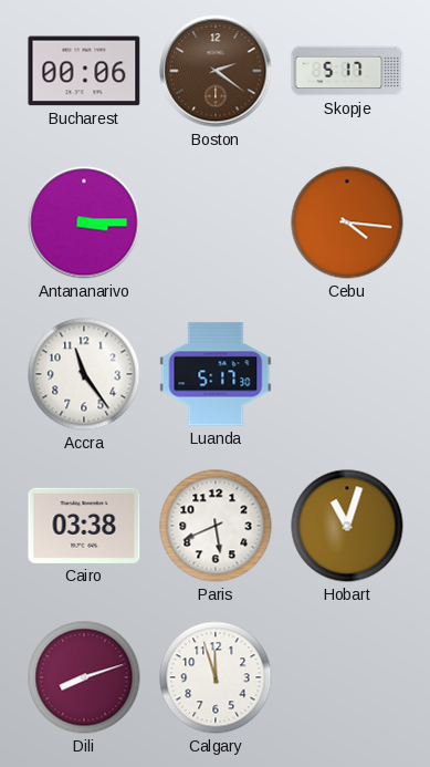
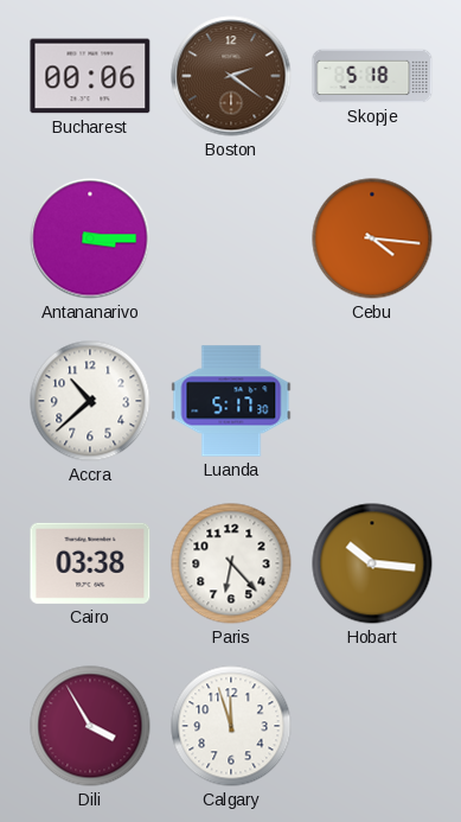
Skopje: 5:17 -> 5:18 (372, 76)
Accra: 11:24 -> 10:38 (90, 401)
Paris: 5:41 -> 6:23 (231, 563)
Hobart: 11:03 -> 10:16 (372, 563)
Dili: 8:12 -> 3:55 (90, 726)
